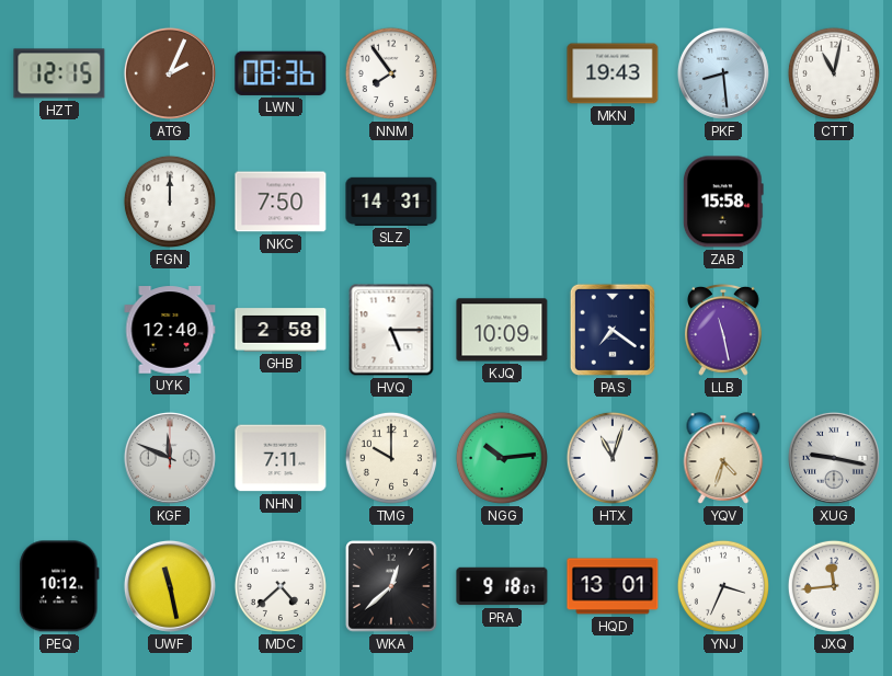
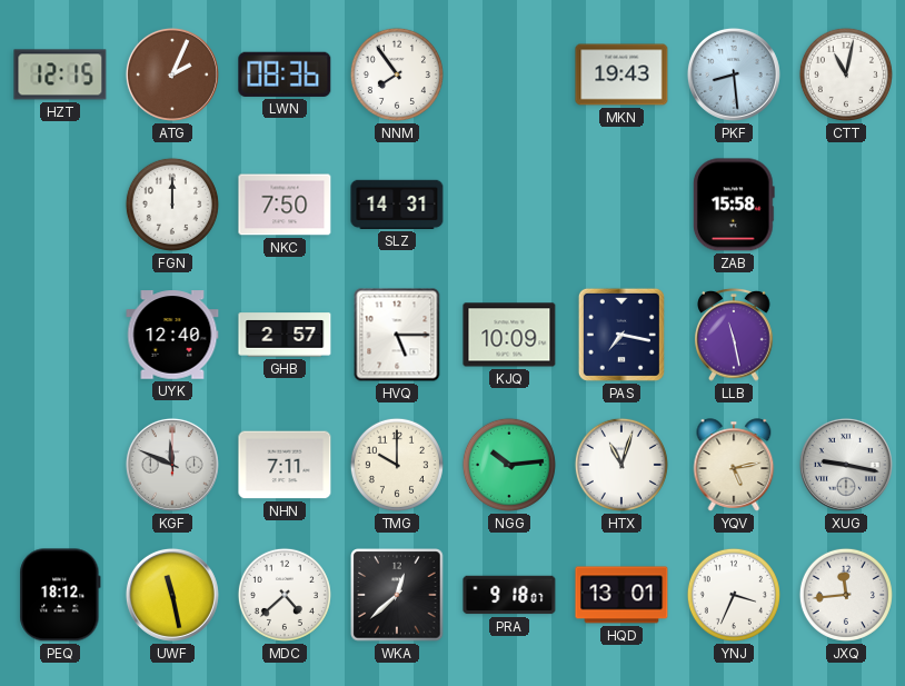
GHB: 2:58 -> 2:57 (285, 335)
PAS: 7:21 -> 7:17 (621, 335)
YQV: 4:33 -> 5:13 (734, 465)
PEQ: 10:12 -> 18:12 (60, 595)
